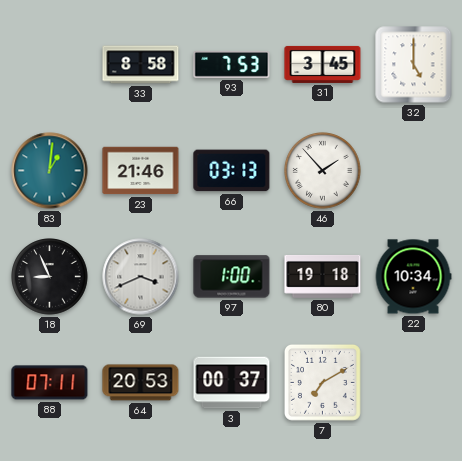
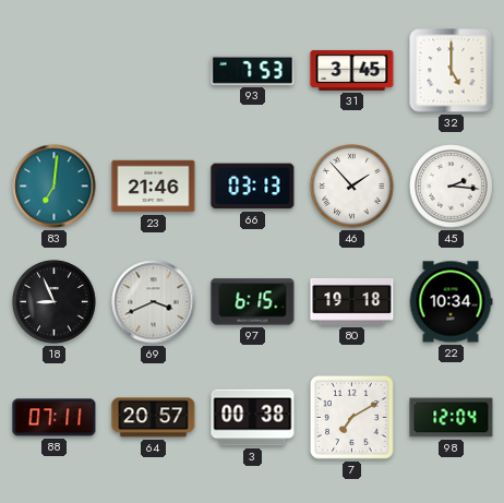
33: 8:58 -> none (141, 65)
83: 1:01 -> 7:01 (55, 187)
45: none -> 2:16 (452, 187)
97: 1:00 -> 6:15 (253, 302)
64: 20:53 -> 20:57 (154, 418)
3: 00:37 -> 00:38 (253, 418)
98: none -> 12:04 (452, 418)
